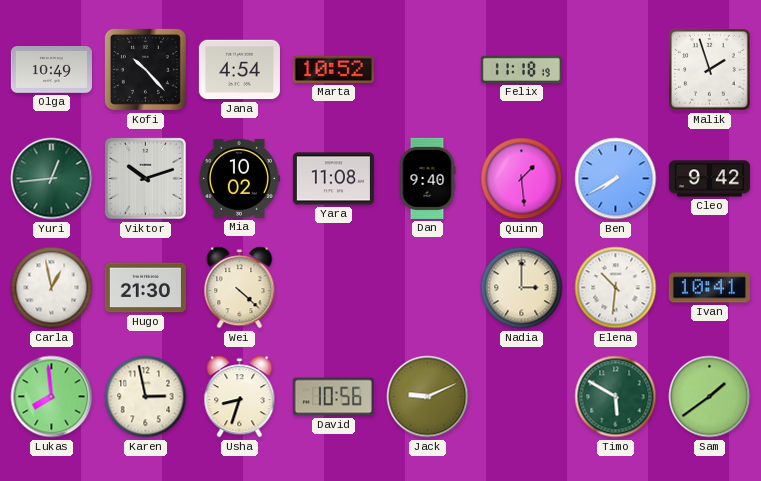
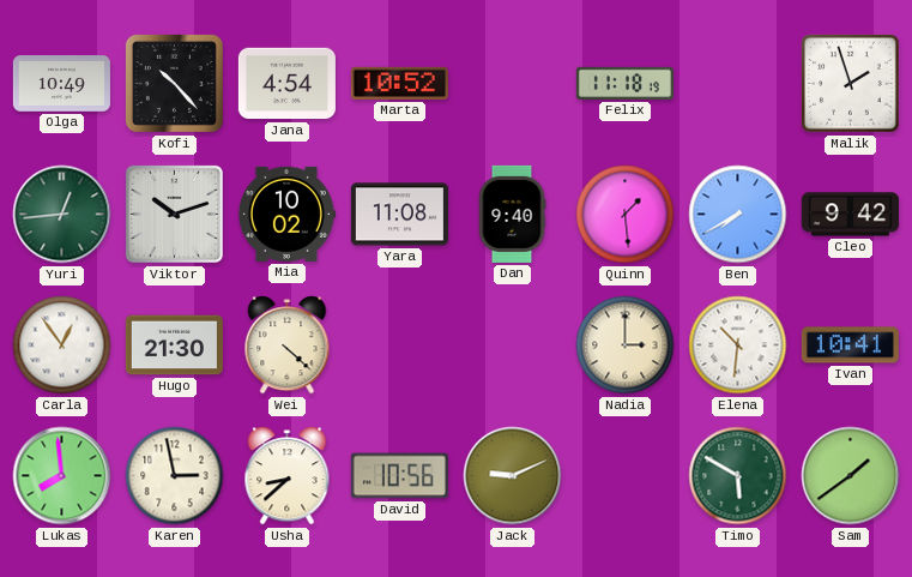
Carla: 12:58 -> 12:54 (62, 345)
Usha: 8:33 -> 8:38 (288, 476)
